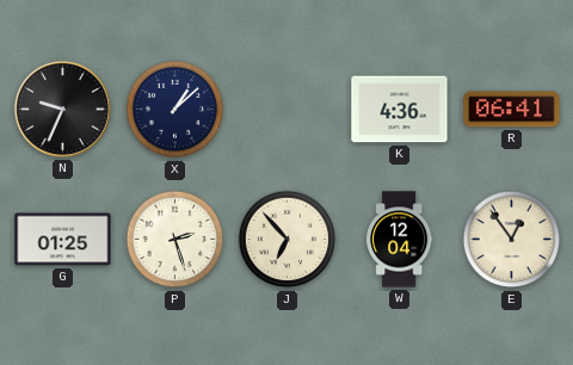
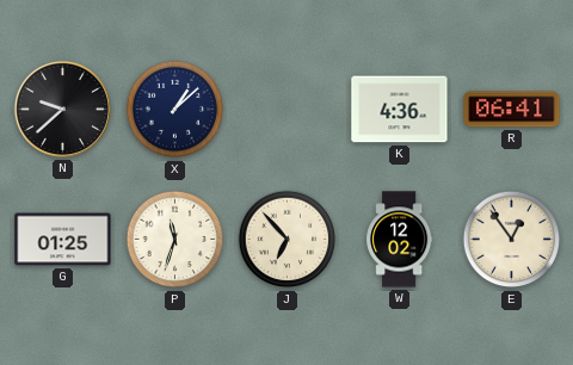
N: 9:34 -> 9:38 (62, 109)
P: 2:27 -> 11:33 (175, 240)
W: 12:04 -> 12:02 (400, 240)
